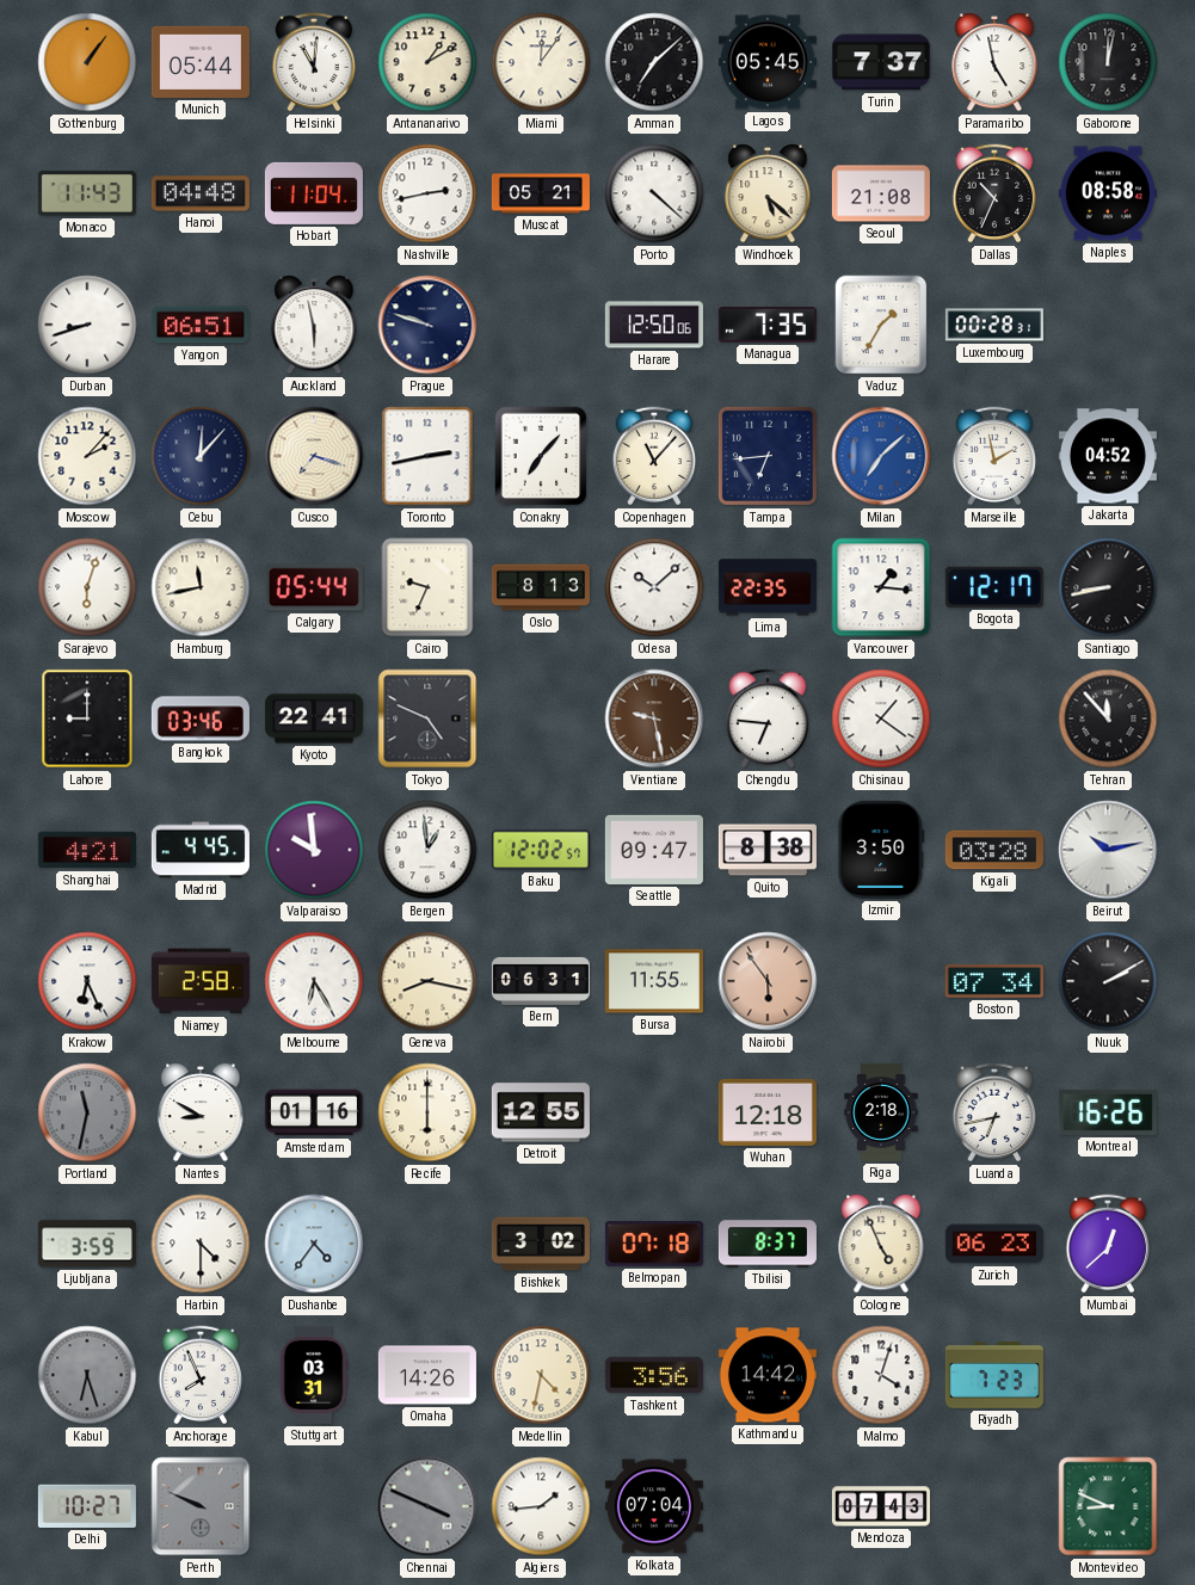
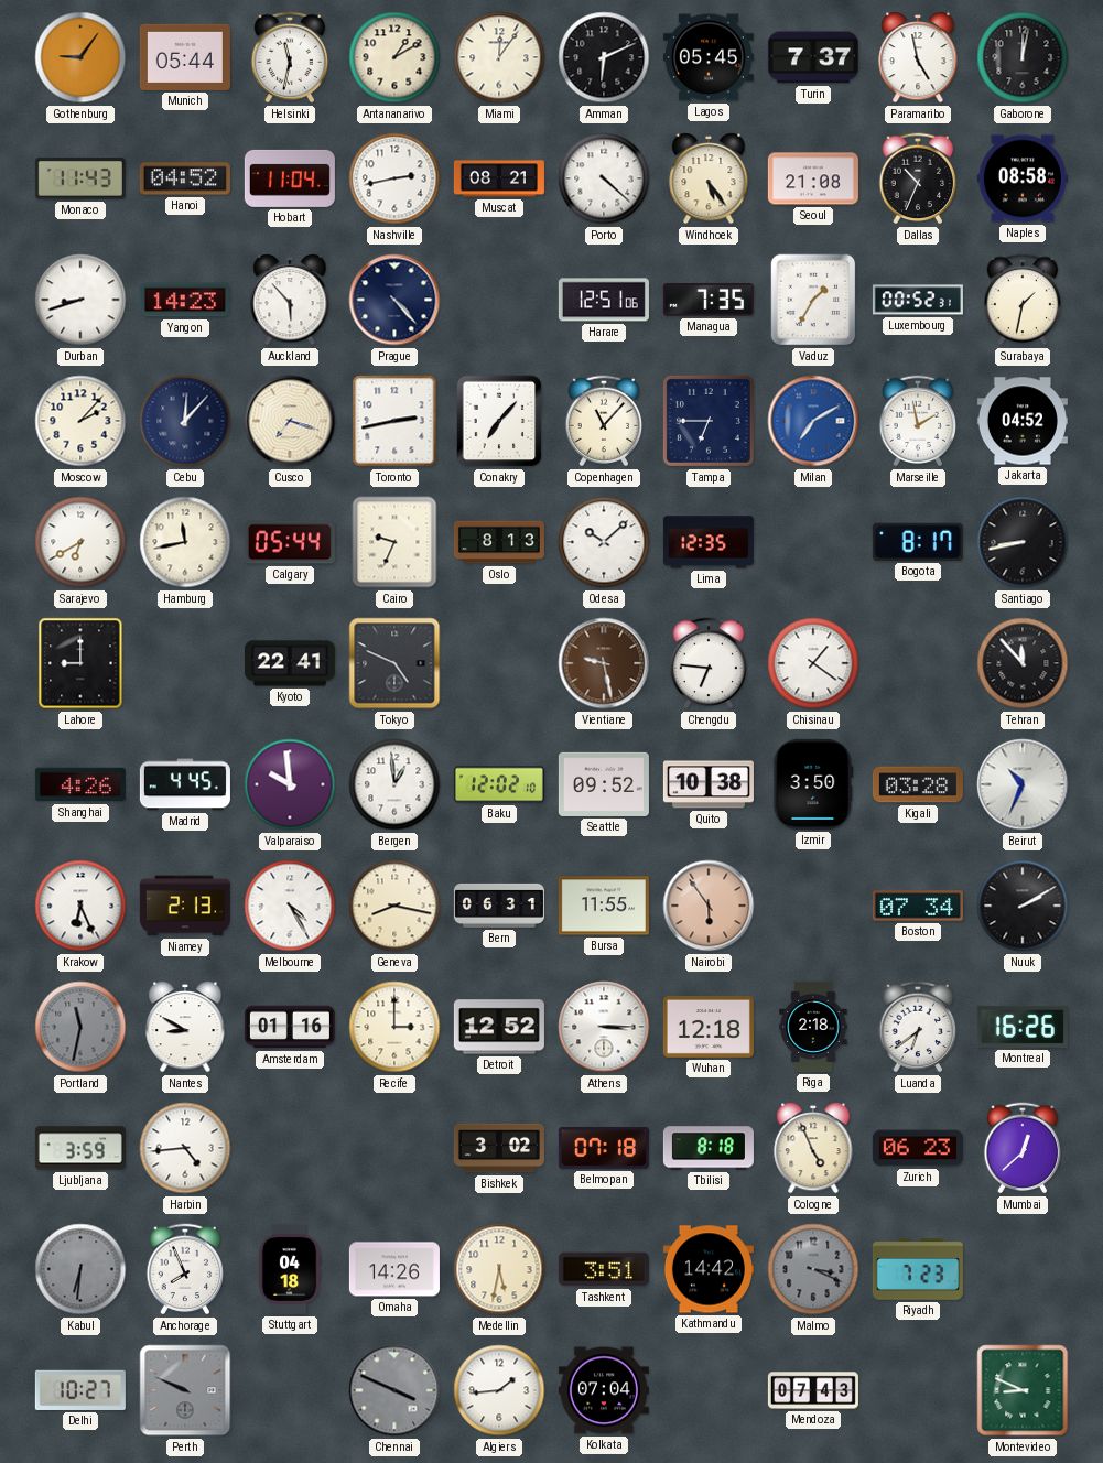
Gothenburg: 1:06 -> 9:06 (80, 57)
Helsinki: 11:01 -> 11:32 (290, 57)
Amman: 7:08 -> 6:11 (604, 57)
Hanoi: 04:48 -> 04:52 (185, 178)
Muscat: 05:21 -> 08:21 (499, 178)
Windhoek: 5:22 -> 5:24 (709, 178)
Yangon: 06:51 -> 14:23 (185, 300)
Auckland: 5:58 -> 5:53 (290, 300)
Prague: 9:48 -> 4:23 (394, 300)
Harare: 12:50 -> 12:51 (604, 300)
Luxembourg: 00:28 -> 00:52 (918, 300)
Surabaya: none -> 1:32 (1023, 300)
Tampa: 6:44 -> 6:45 (709, 421)
Milan: 7:08 -> 7:10 (813, 421)
Sarajevo: 6:03 -> 6:40 (80, 542)
Lima: 22:35 -> 12:35 (709, 542)
Vancouver: 1:16 -> none (881, 587)
Bogota: 12:17 -> 8:17 (918, 542)
Bangkok: 03:46 -> none (201, 719)
Shanghai: 4:21 -> 4:26 (80, 784)
Baku: 12:02:57 -> 12:02:10 (499, 784)
Seattle: 09:47 -> 09:52 (604, 784)
Quito: 8:38 -> 10:38 (709, 784)
Beirut: 10:13 -> 10:34 (1023, 784)
Niamey: 2:58 -> 2:13 (185, 906)
Melbourne: 6:25 -> 4:25 (290, 906)
Recife: 6:00 -> 3:00 (394, 1027)
Detroit: 12:55 -> 12:52 (499, 1027)
Athens: none -> 3:15 (604, 1027)
Luanda: 6:43 -> 6:39 (918, 1027)
Harbin: 4:30 -> 4:44 (185, 1148)
Dushanbe: 4:36 -> none (314, 1244)
Tbilisi: 8:37 -> 8:18 (709, 1148)
Kabul: 6:27 -> 6:31 (80, 1269)
Stuttgart: 03:31 -> 04:18 (290, 1269)
Medellin: 4:32 -> 5:32 (499, 1269)
Tashkent: 3:56 -> 3:51 (604, 1269)
Malmo: 4:03 -> 3:19 (813, 1269)
Malmo dial: white -> grey (813, 1269)
